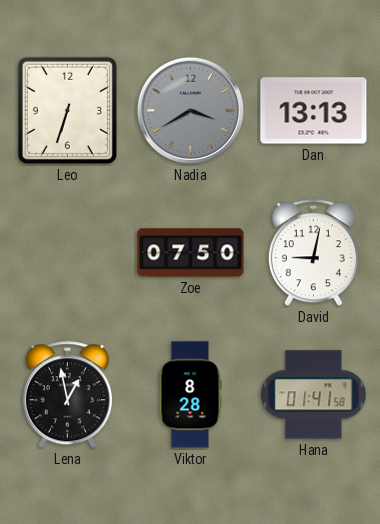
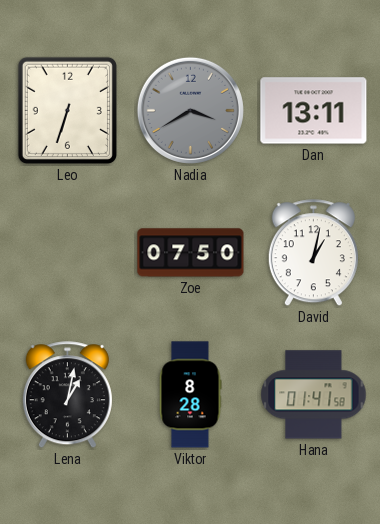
Dan: 13:13 -> 13:11 (314, 111)
David: 9:02 -> 1:02 (313, 253)
Lena: 12:58 -> 1:02 (67, 395)
